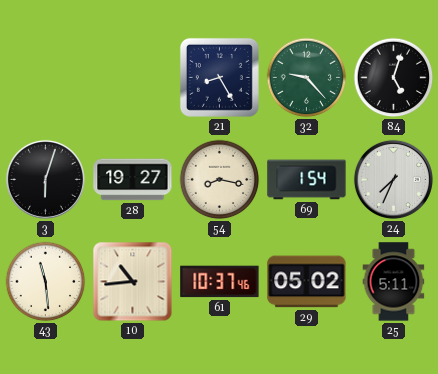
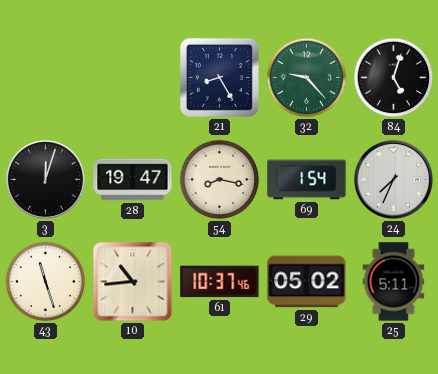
3: 6:03 -> 12:03 (45, 179)
28: 19:27 -> 19:47 (133, 180)
43: 11:29 -> 11:27 (46, 282)
